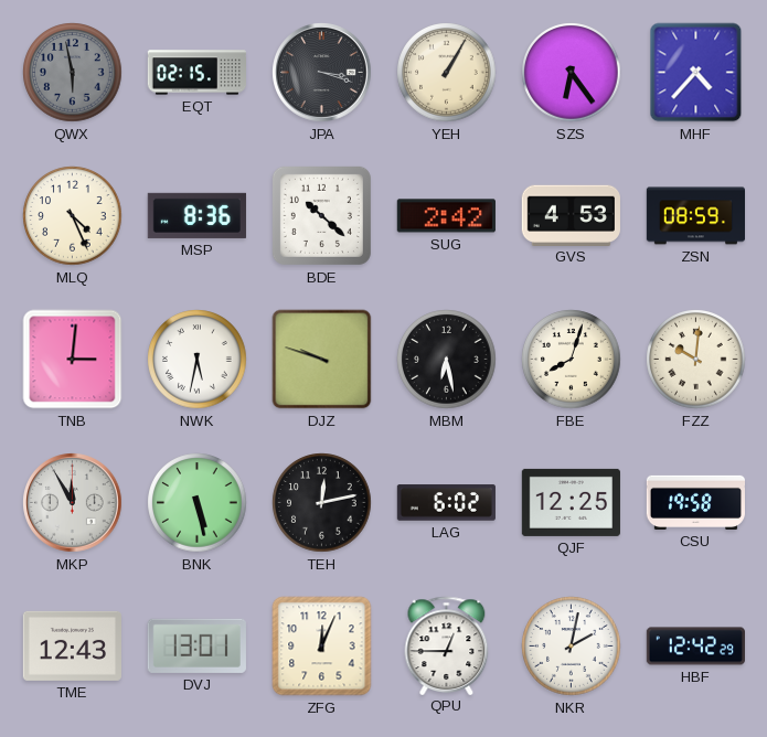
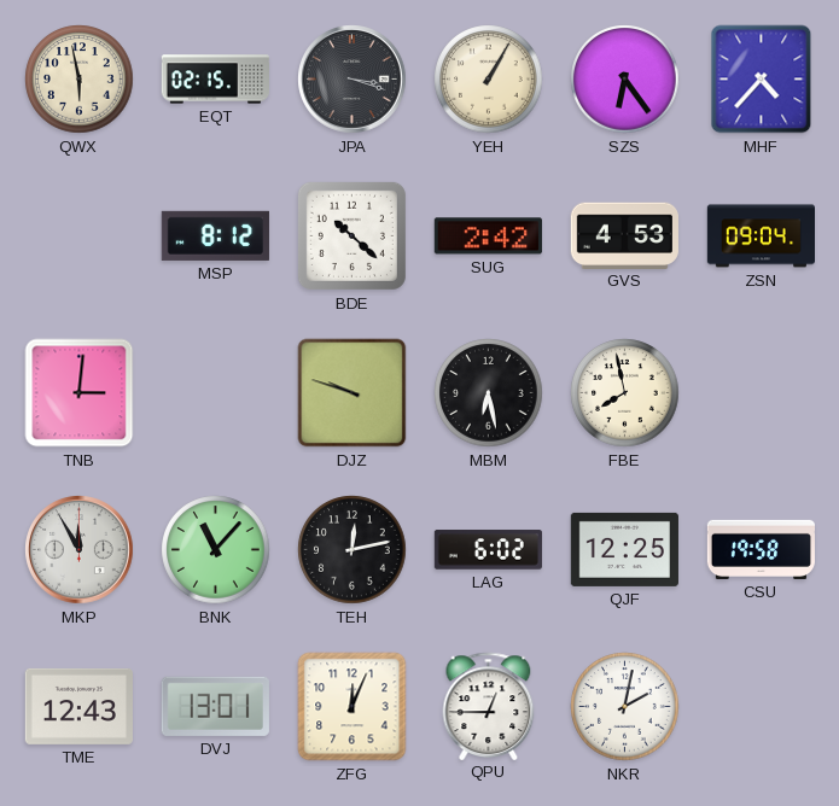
QWX dial: grey -> cream (80, 80)
MLQ: 4:26 -> none (73, 216)
MSP: 8:36 -> 8:12 (215, 235)
ZSN: 08:59 -> 09:04 (762, 236)
NWK: 5:32 -> none (198, 360)
FBE: 8:03 -> 7:58 (625, 393)
FZZ: 10:01 -> none (696, 360)
BNK: 5:28 -> 11:07 (216, 550)
HBF: 12:42 -> none (695, 647)
